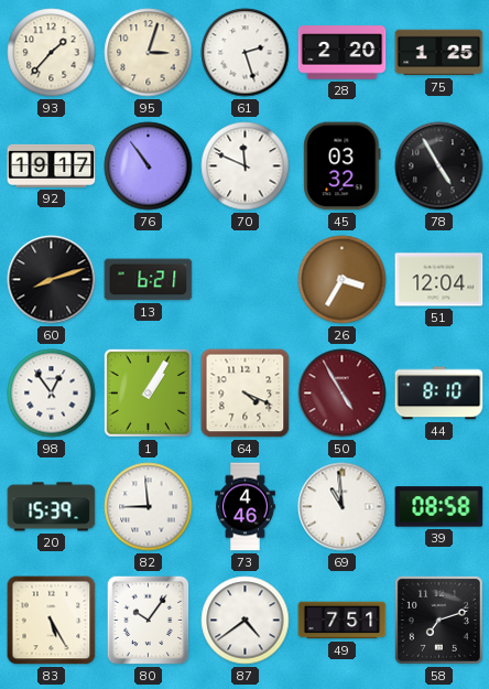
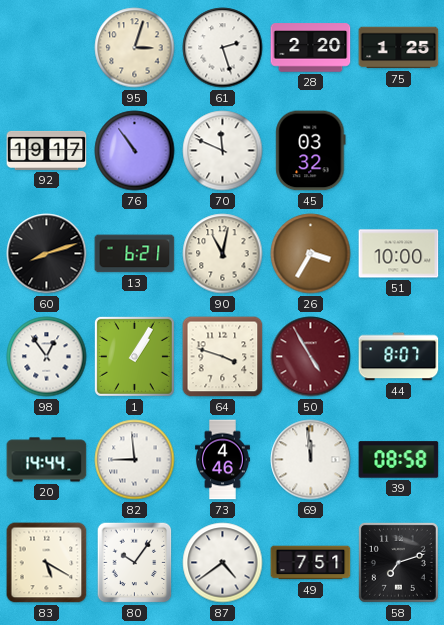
93: 1:37 -> none (52, 53)
78: 4:55 -> none (439, 166)
90: none -> 11:02 (223, 254)
51: 12:04 -> 10:00 (399, 254)
64: 4:19 -> 3:48 (223, 357)
44: 8:10 -> 8:07 (399, 357)
20: 15:39 -> 14:44 (47, 460)
69: 10:59 -> 11:59 (311, 460)
83: 5:25 -> 5:20 (47, 563)
